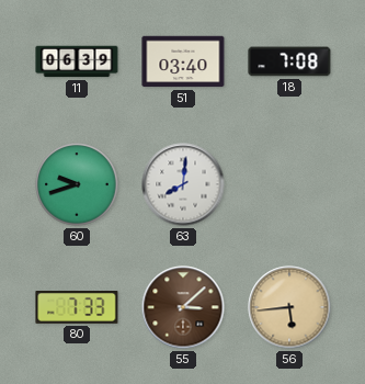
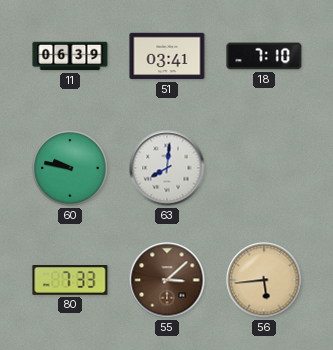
51: 03:40 -> 03:41 (167, 56)
18: 7:08 -> 7:10 (264, 56)
60: 9:42 -> 9:47 (70, 168)
